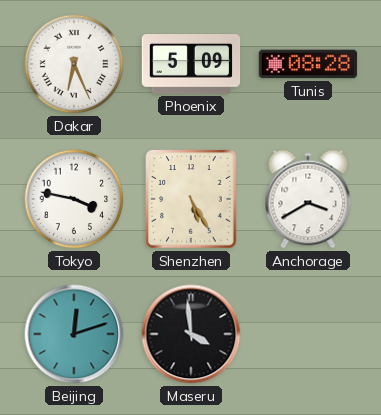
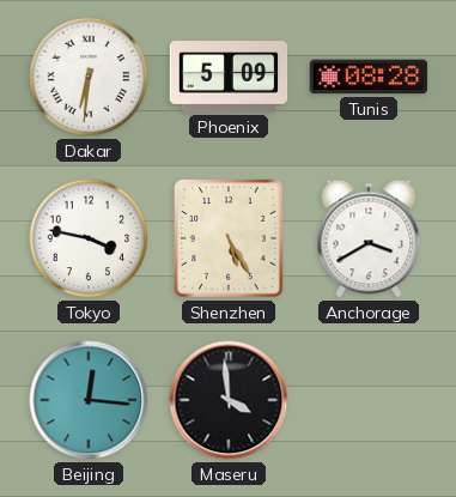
Dakar: 6:26 -> 6:31 (89, 77)
Beijing: 12:12 -> 12:16 (89, 400)
